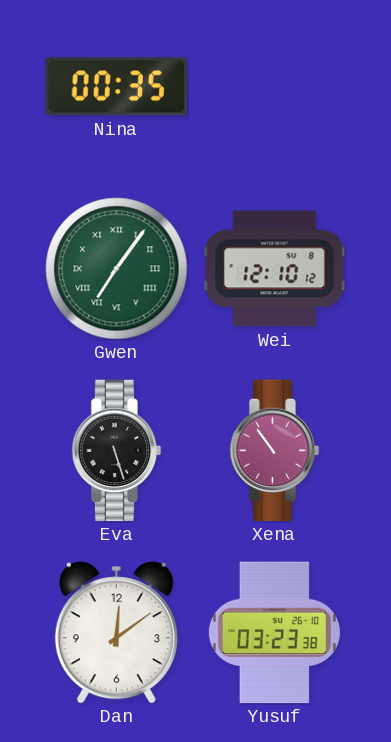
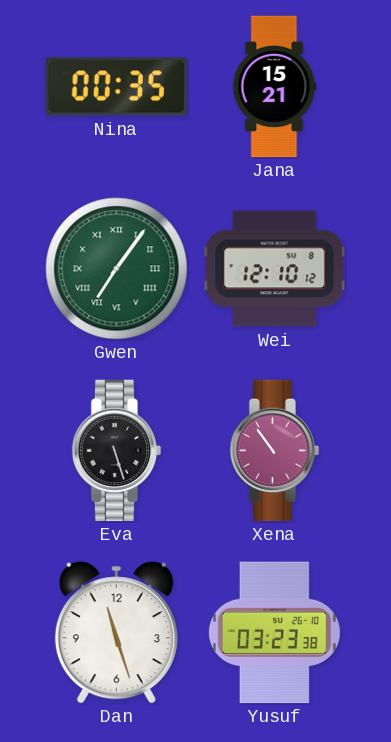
Jana: none -> 15:21 (274, 87)
Dan: 12:09 -> 11:27 (116, 633)
